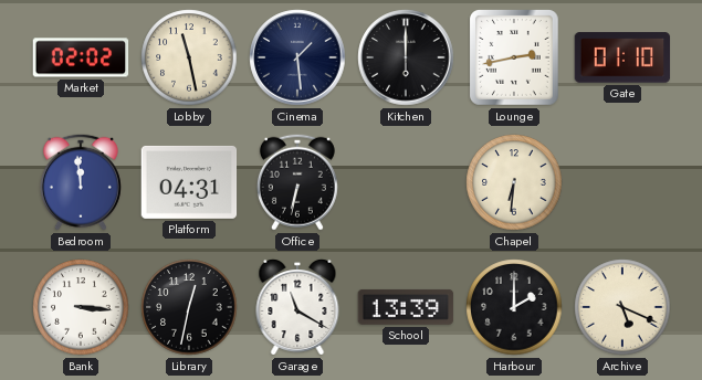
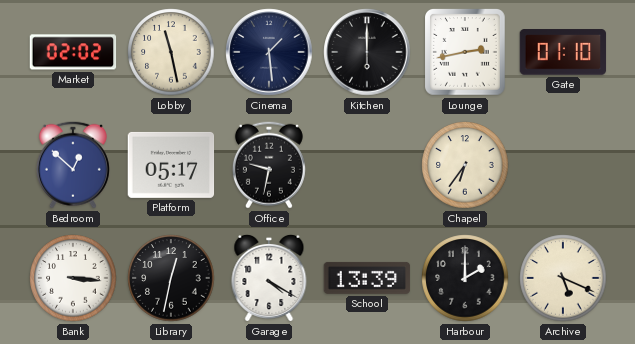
Bedroom: 11:59 -> 12:52 (73, 165)
Platform: 04:31 -> 05:17 (171, 165)
Office: 6:32 -> 9:32 (269, 165)
Chapel: 6:31 -> 6:36 (465, 165)
Garage: 11:20 -> 4:20 (269, 278)
